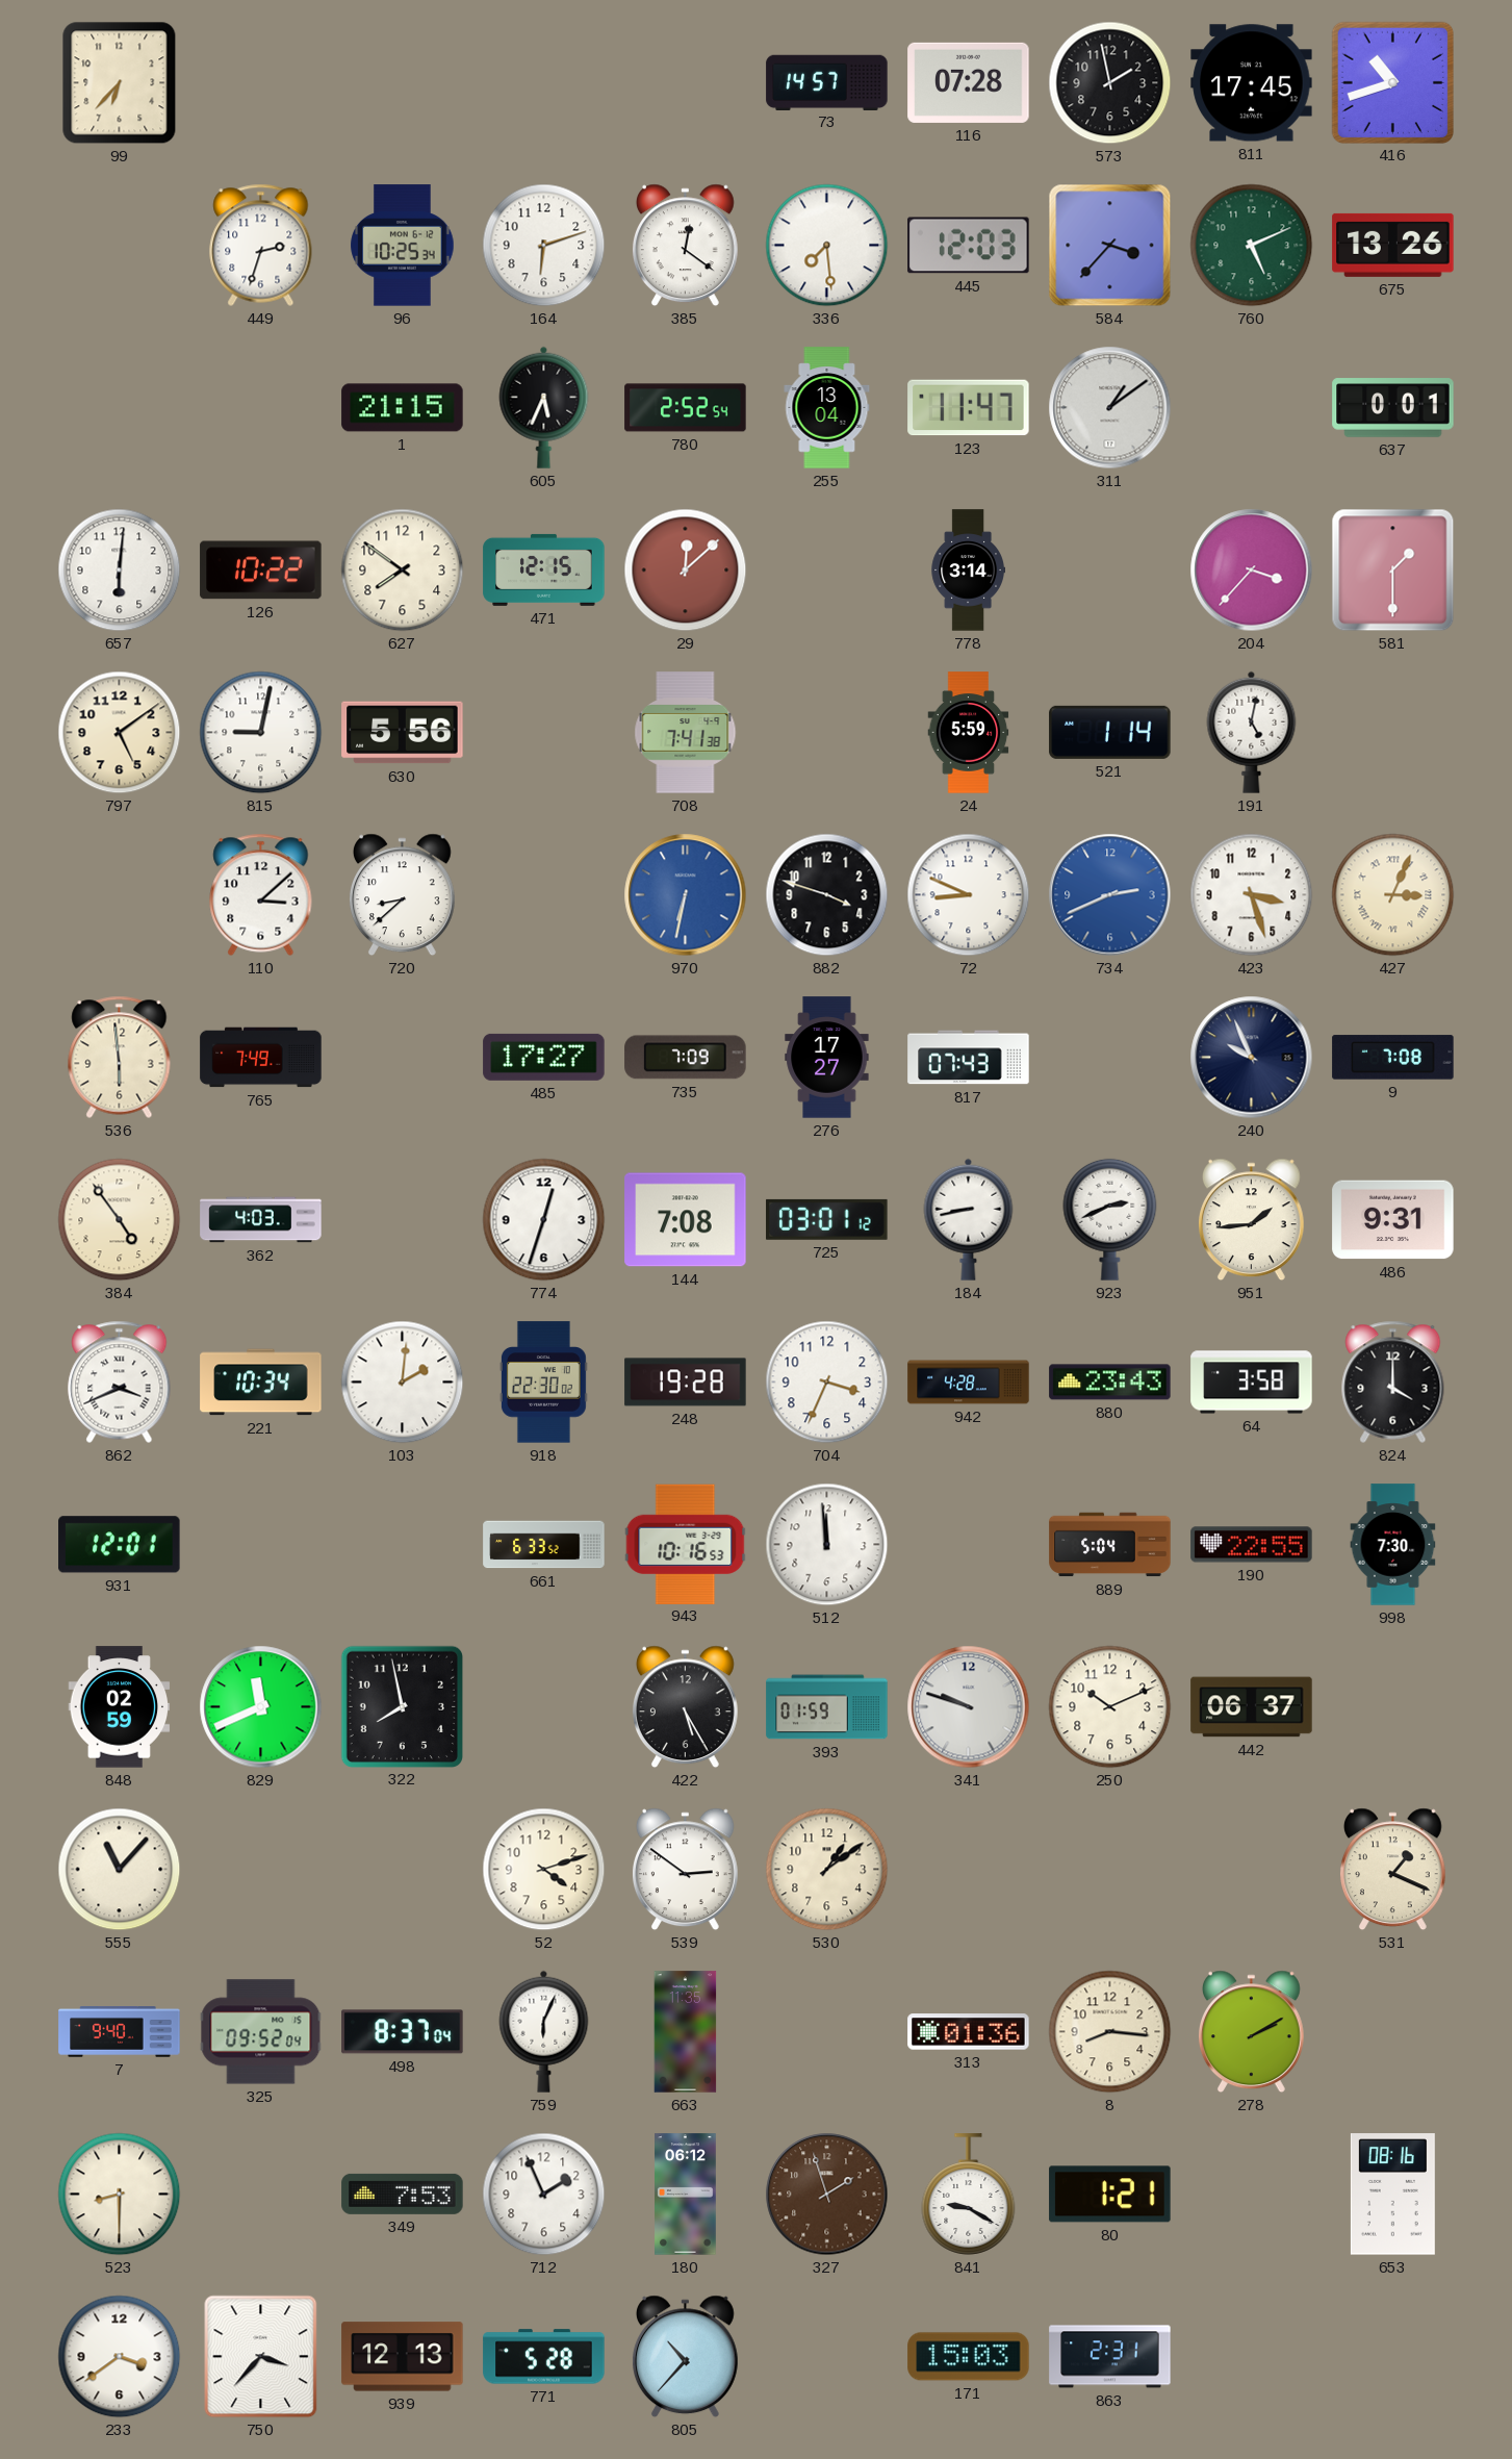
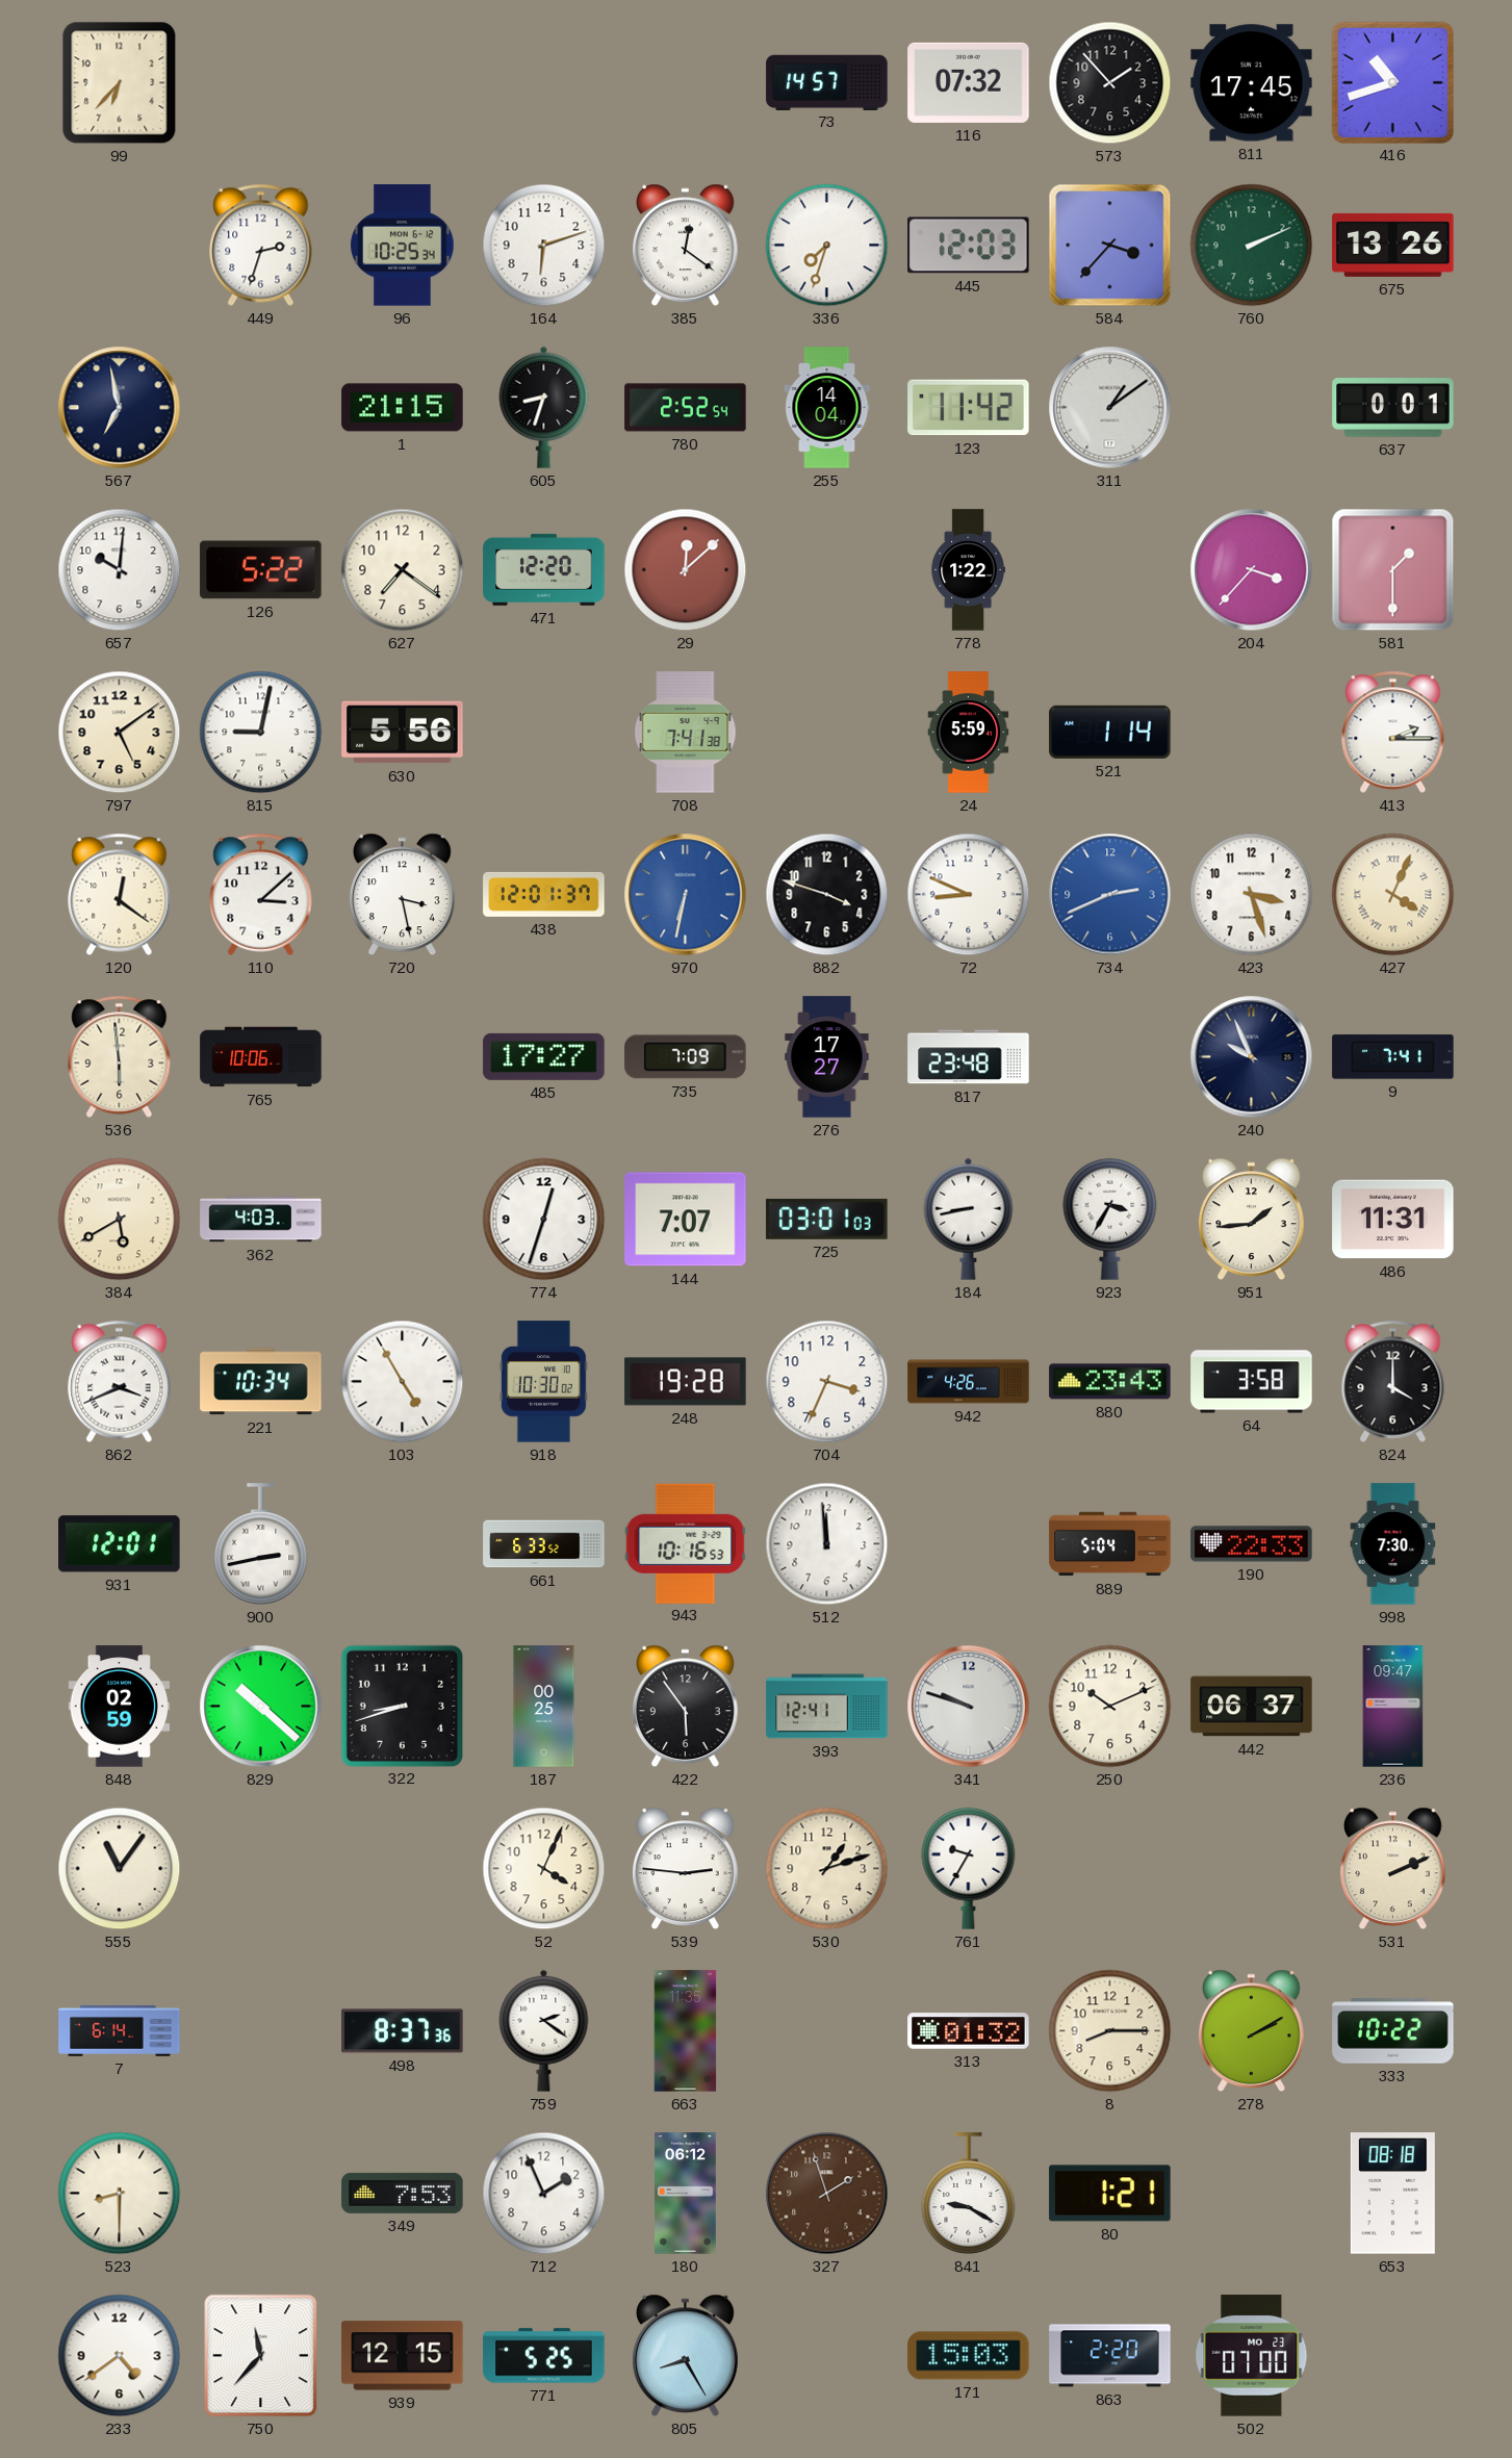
116: 07:28 -> 07:32 (969, 82)
573: 1:58 -> 1:53 (1110, 83)
336: 7:29 -> 7:33 (827, 246)
760: 5:11 -> 2:11 (1252, 246)
567: none -> 6:58 (120, 408)
605: 5:34 -> 8:33 (544, 407)
255: 13:04 -> 14:04 (827, 408)
123: 11:47 -> 11:42 (969, 408)
657: 6:01 -> 10:01 (120, 570)
126: 10:22 -> 5:22 (261, 570)
627: 7:51 -> 7:21 (403, 570)
471: 12:15 -> 12:20 (544, 569)
778: 3:14 -> 1:22 (968, 570)
191: 5:02 -> none (1252, 732)
413: none -> 2:15 (1393, 732)
120: none -> 12:21 (120, 894)
720: 8:38 -> 3:28 (402, 895)
438: none -> 12:01 (544, 894)
427: 3:04 -> 4:04 (1393, 895)
765: 7:49 -> 10:06 (261, 1057)
817: 07:43 -> 23:48 (969, 1057)
9: 7:08 -> 7:41 (1393, 1057)
384: 4:54 -> 5:40 (120, 1220)
144: 7:08 -> 7:07 (686, 1220)
725: 03:01:12 -> 03:01:03 (827, 1219)
923: 2:41 -> 3:35 (1110, 1219)
486: 9:31 -> 11:31 (1393, 1220)
103: 2:01 -> 4:55 (403, 1382)
918: 22:30 -> 10:30 (543, 1382)
942: 4:28 -> 4:26 (969, 1382)
900: none -> 2:43 (261, 1544)
190: 22:55 -> 22:33 (1252, 1544)
829: 11:41 -> 10:22 (261, 1707)
322: 7:58 -> 8:42 (402, 1706)
187: none -> 00:25 (544, 1707)
422: 5:25 -> 5:54 (685, 1707)
393: 01:59 -> 12:41 (827, 1707)
236: none -> 09:47 (1393, 1707)
555: 11:07 -> 11:06 (120, 1869)
52: 4:12 -> 4:04 (544, 1869)
539: 2:51 -> 2:46 (685, 1869)
530: 1:09 -> 1:12 (827, 1869)
761: none -> 9:35 (969, 1868)
531: 1:19 -> 2:11 (1392, 1869)
7: 9:40 -> 6:14 (120, 2031)
325: 09:52 -> none (261, 2032)
498: 8:37:04 -> 8:37:36 (403, 2031)
759: 6:04 -> 2:21 (544, 2030)
313: 01:36 -> 01:32 (969, 2031)
8: 8:16 -> 8:15 (1110, 2031)
333: none -> 10:22 (1393, 2031)
653: 08:16 -> 08:18 (1392, 2194)
233: 3:39 -> 4:39 (120, 2356)
750: 3:37 -> 11:37 (261, 2356)
939: 12:13 -> 12:15 (403, 2356)
771: 5:28 -> 5:25 (544, 2356)
805: 10:37 -> 8:25 (685, 2356)
863: 2:31 -> 2:20 (1110, 2356)
502: none -> 07:00 (1252, 2356)
